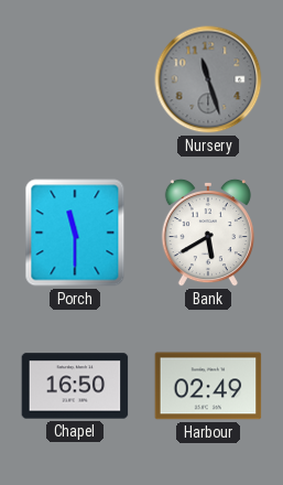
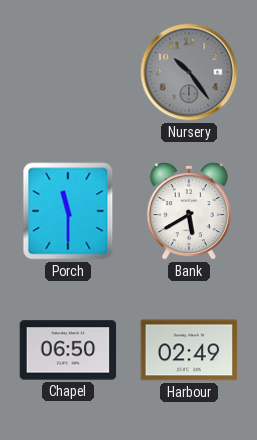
Nursery: 11:27 -> 10:24 (189, 72)
Chapel: 16:50 -> 06:50 (68, 350)
